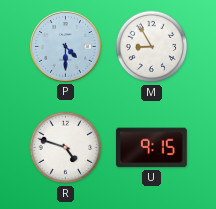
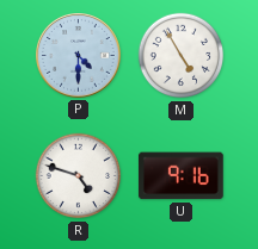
M: 8:55 -> 4:55 (182, 56)
U: 9:15 -> 9:16 (180, 176)
